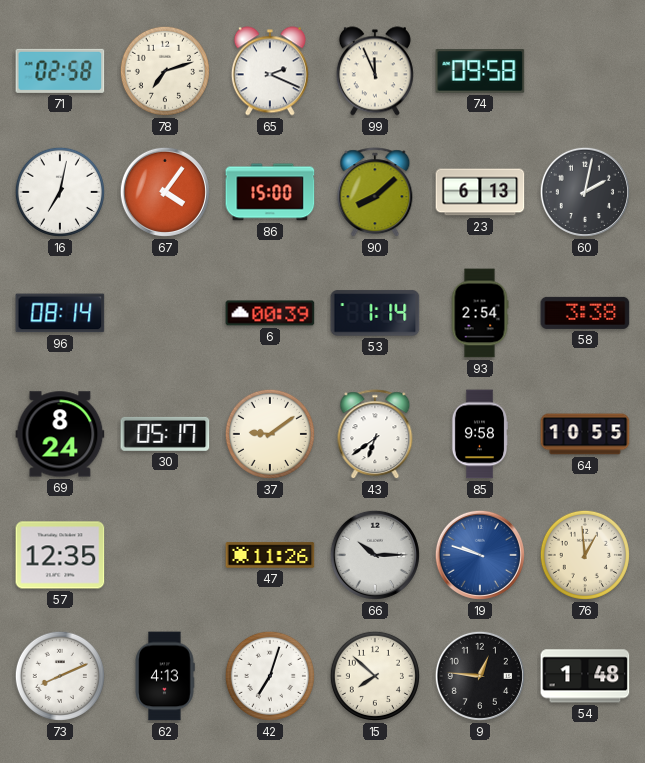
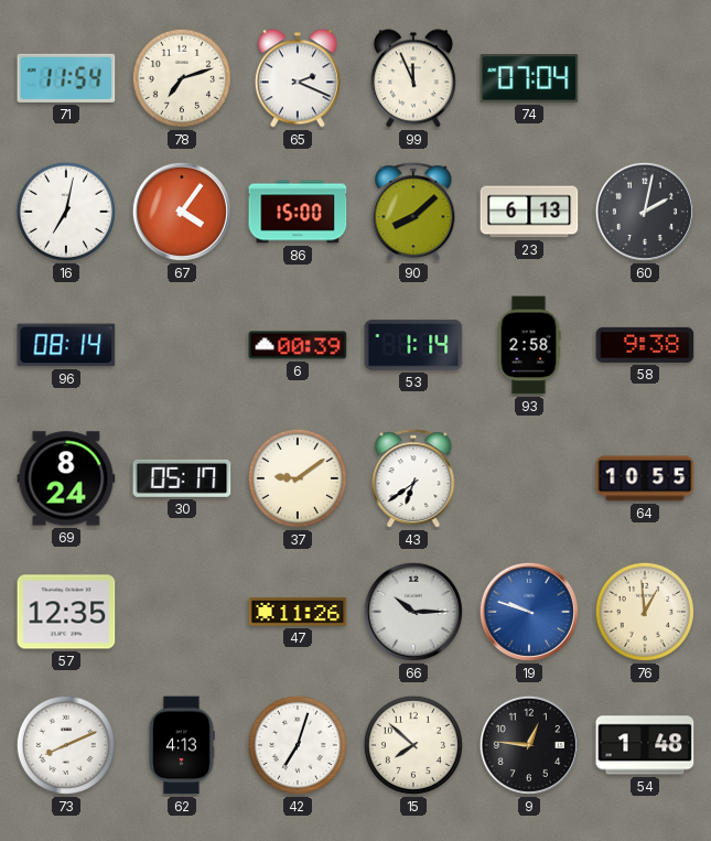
71: 02:58 -> 11:54 (66, 78)
74: 09:58 -> 07:04 (529, 78)
93: 2:54 -> 2:58 (529, 345)
58: 3:38 -> 9:38 (645, 345)
85: 9:58 -> none (480, 434)
